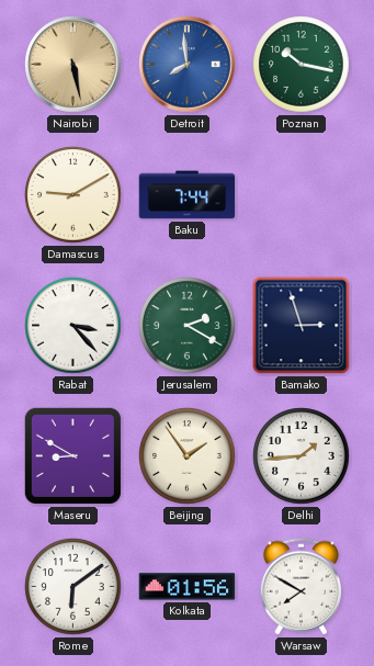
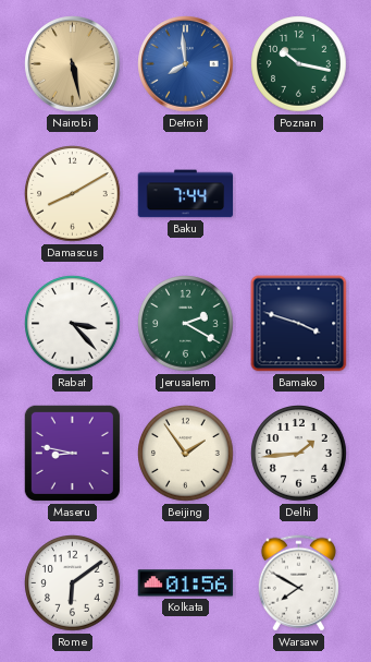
Damascus: 9:10 -> 8:10 (73, 194)
Bamako: 2:57 -> 3:48 (299, 324)
Maseru: 8:50 -> 8:47 (72, 453)
